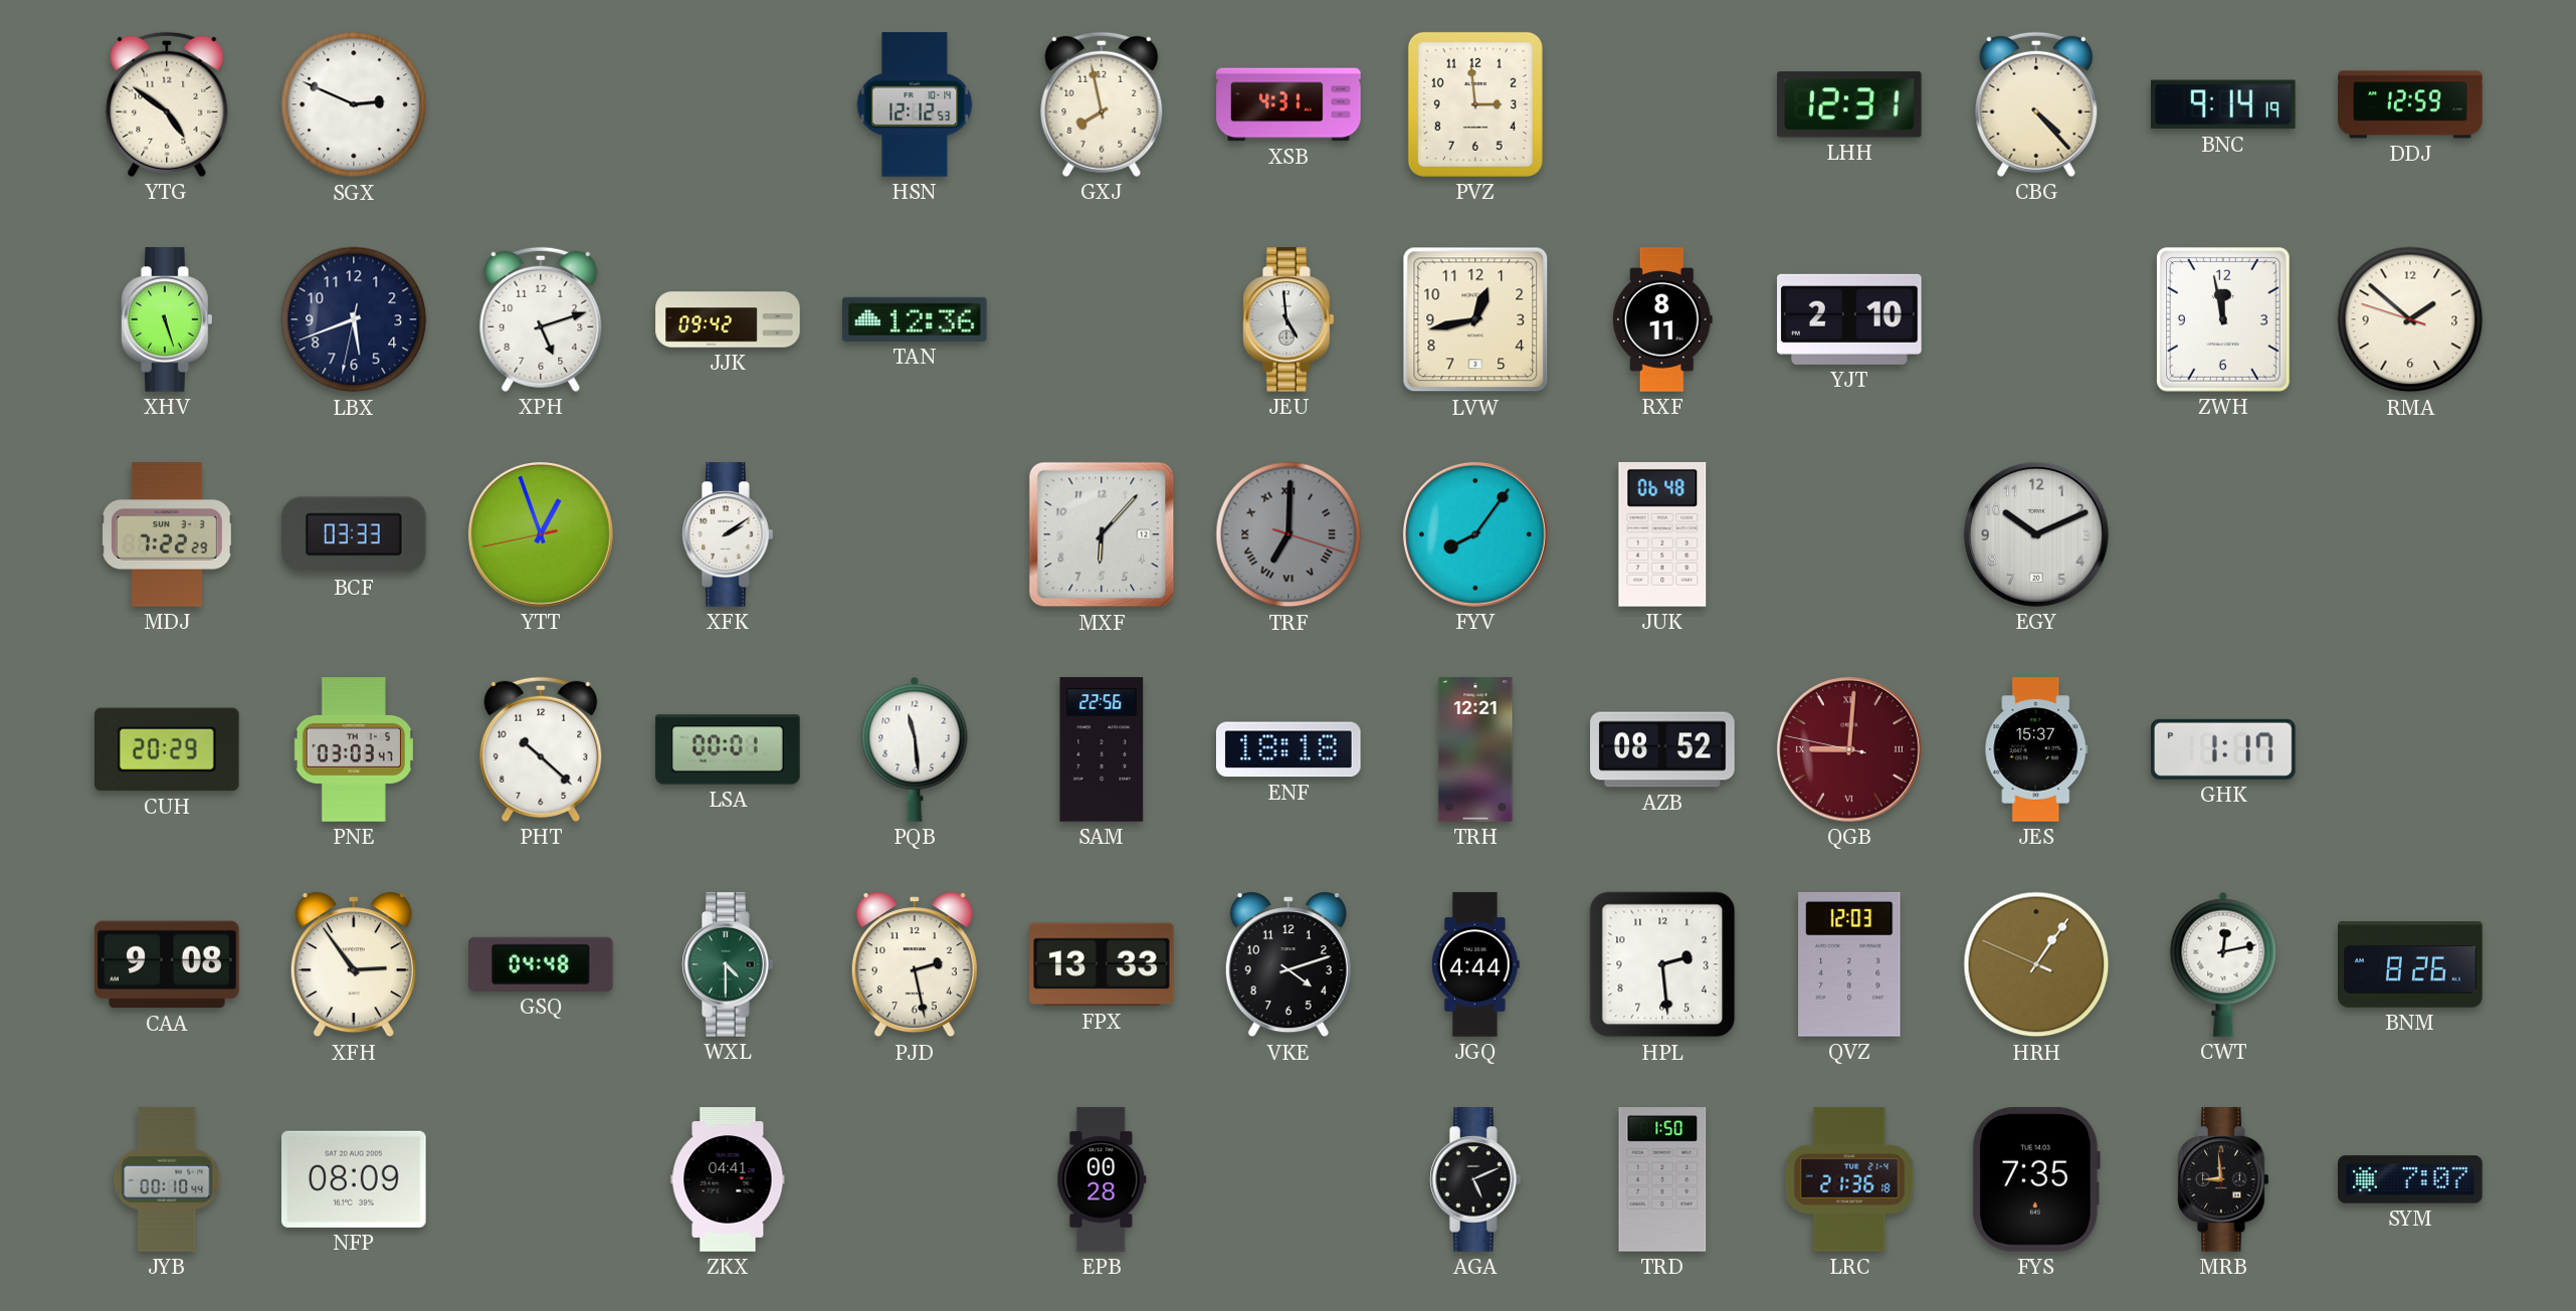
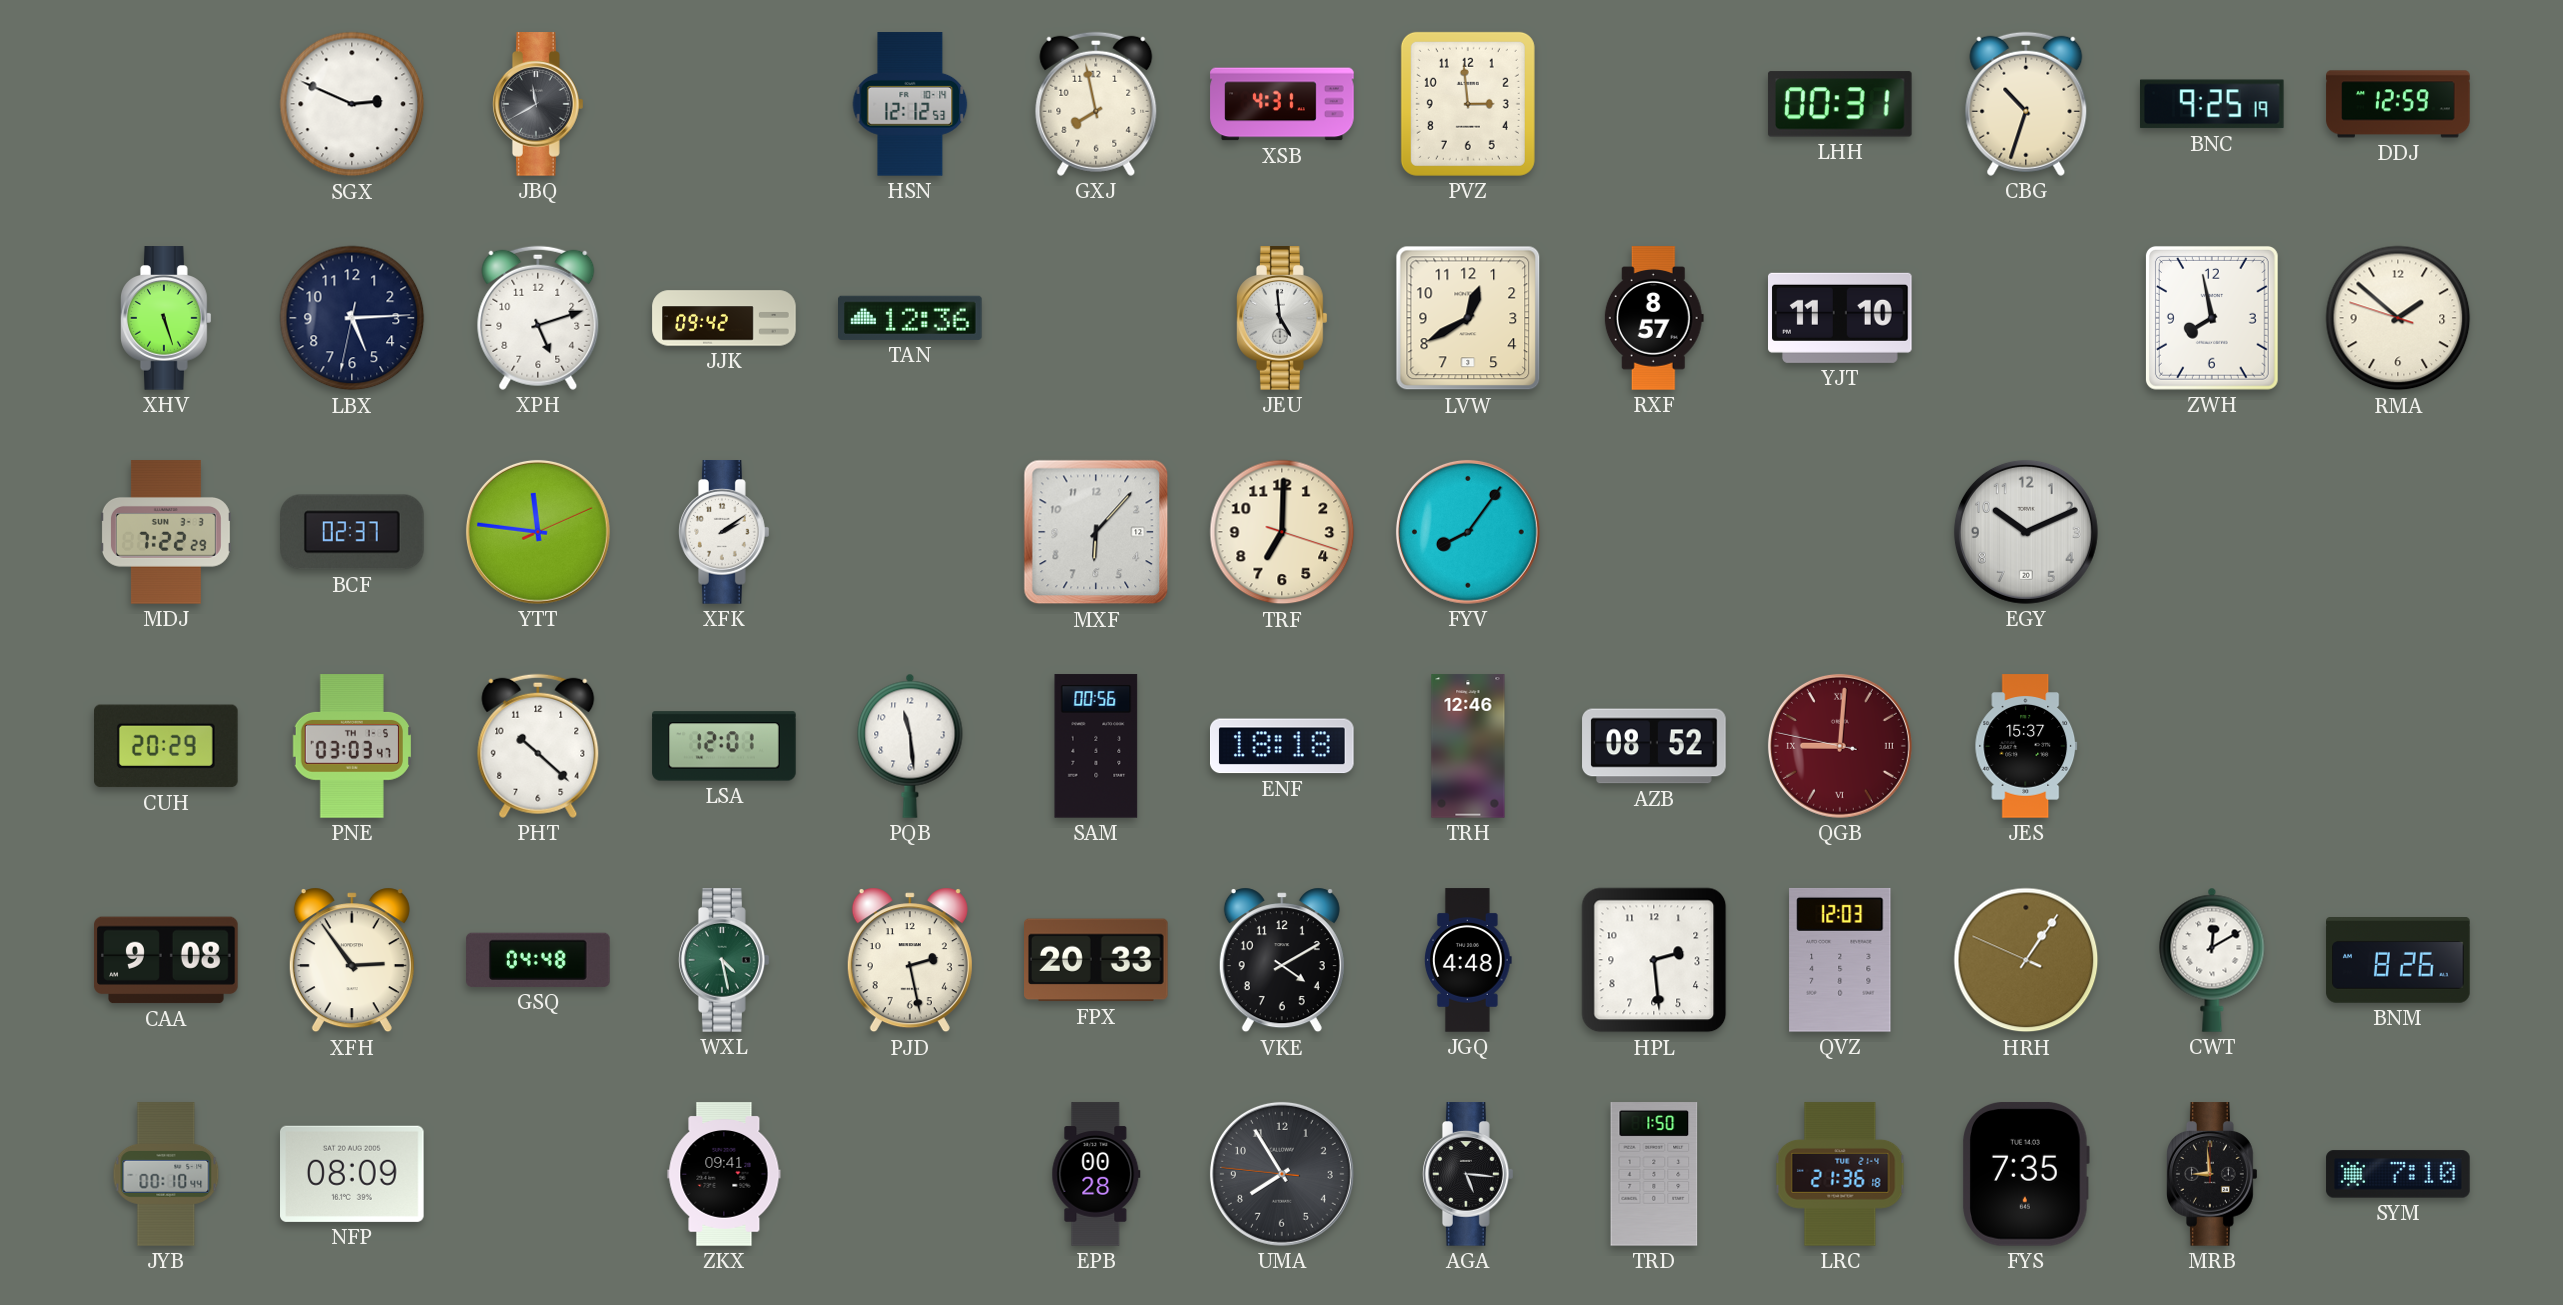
YTG: 4:51 -> none (167, 104)
JBQ: none -> 11:40 (539, 104)
LHH: 12:31 -> 00:31 (1840, 104)
CBG: 4:23 -> 10:33 (2026, 104)
BNC: 9:14 -> 9:25 (2212, 104)
LBX: 5:41 -> 5:14 (352, 318)
LVW: 12:43 -> 12:40 (1468, 318)
RXF: 8:11 -> 8:57 (1654, 318)
YJT: 2:10 -> 11:10 (1841, 318)
ZWH: 11:58 -> 7:58 (2212, 318)
BCF: 03:33 -> 02:37 (353, 532)
YTT: 12:56 -> 11:46 (538, 532)
TRF dial: grey -> cream (1282, 532)
TRF numerals: Roman -> Arabic (1282, 532)
JUK: 06:48 -> none (1662, 535)
LSA: 00:01 -> 12:01 (724, 746)
SAM: 22:56 -> 00:56 (1096, 746)
TRH: 12:21 -> 12:46 (1468, 746)
GHK: 1:17 -> none (2223, 749)
WXL: 4:30 -> 4:28 (725, 960)
FPX: 13:33 -> 20:33 (1097, 960)
VKE: 4:12 -> 4:10 (1282, 960)
JGQ: 4:44 -> 4:48 (1468, 960)
CWT: 12:13 -> 12:10 (2212, 960)
ZKX: 04:41 -> 09:41 (724, 1174)
UMA: none -> 7:54 (1282, 1174)
AGA: 5:11 -> 5:16 (1469, 1174)
SYM: 7:07 -> 7:10 (2398, 1174)
